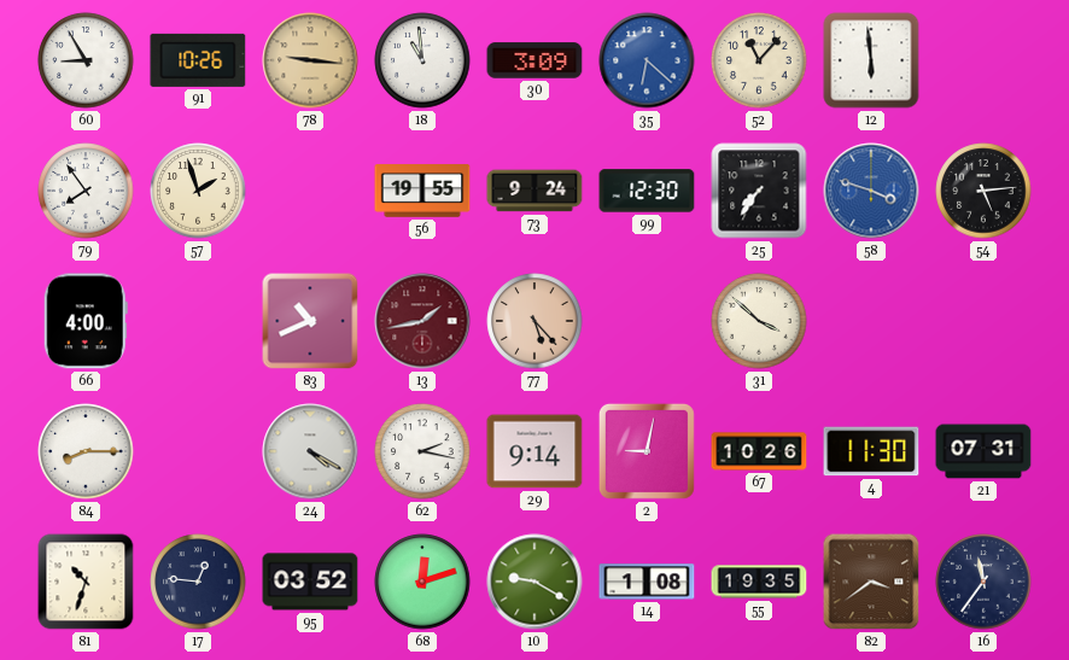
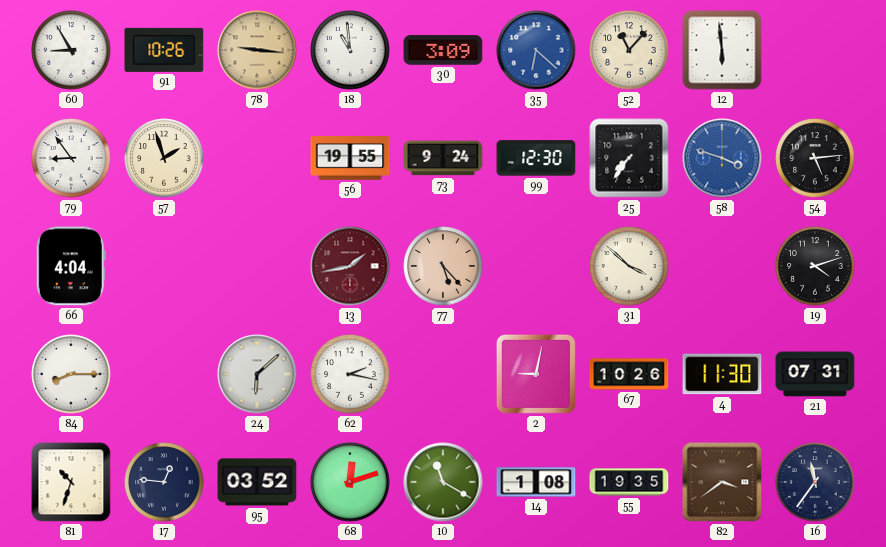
79: 7:54 -> 8:54 (71, 158)
66: 4:00 -> 4:04 (71, 266)
83: 10:41 -> none (310, 321)
19: none -> 4:12 (815, 266)
24: 4:20 -> 6:08 (257, 374)
29: 9:14 -> none (534, 451)
10: 9:20 -> 11:20 (443, 482)
